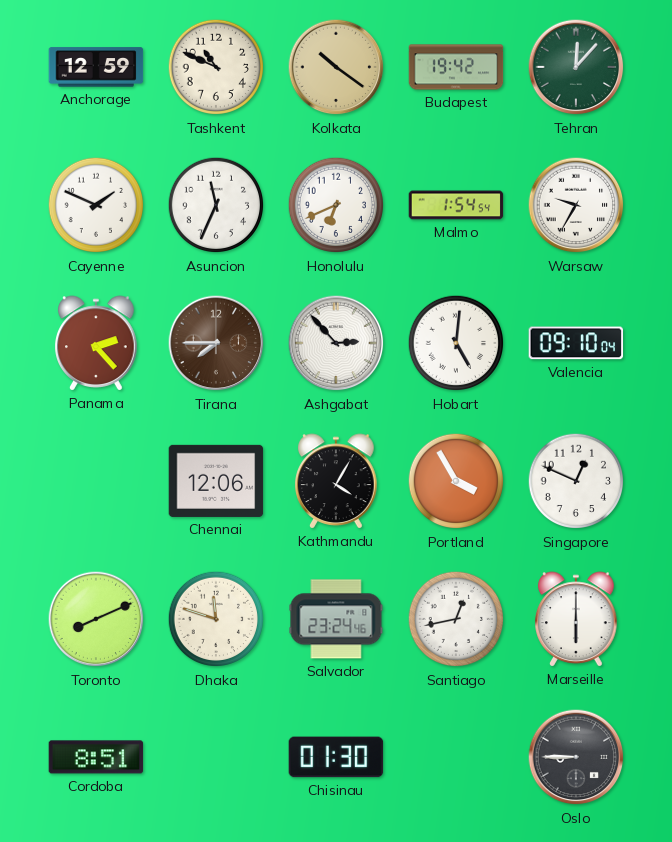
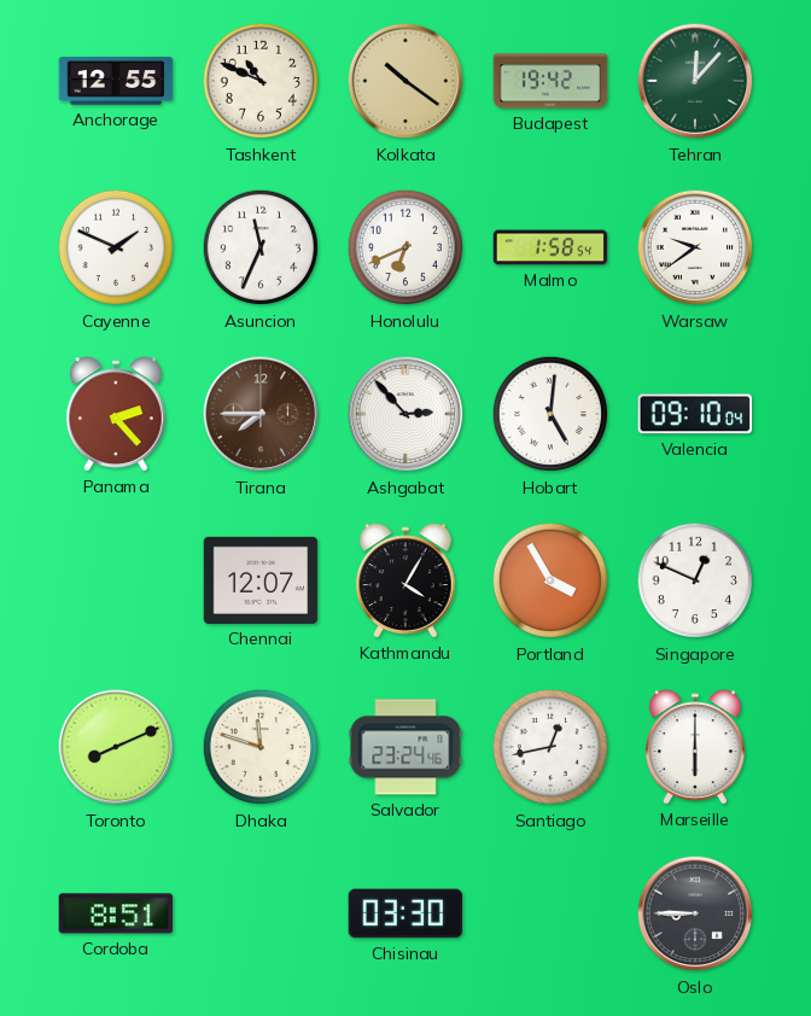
Anchorage: 12:59 -> 12:55 (116, 81)
Malmo: 1:54 -> 1:58 (550, 247)
Warsaw: 9:35 -> 9:39 (695, 247)
Chennai: 12:06 -> 12:07 (261, 580)
Chisinau: 01:30 -> 03:30 (405, 913)
